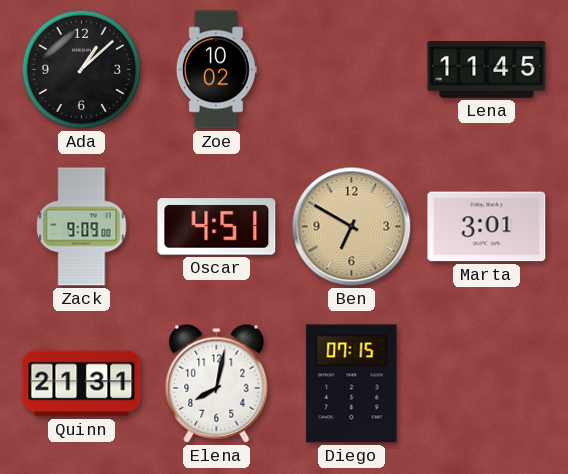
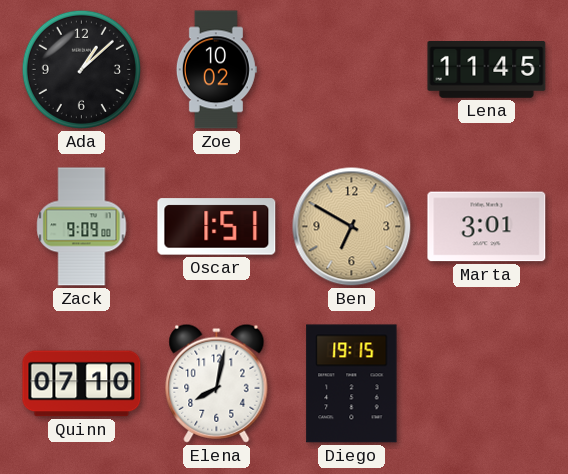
Oscar: 4:51 -> 1:51 (217, 227)
Quinn: 21:31 -> 07:10 (82, 384)
Diego: 07:15 -> 19:15 (352, 384)
